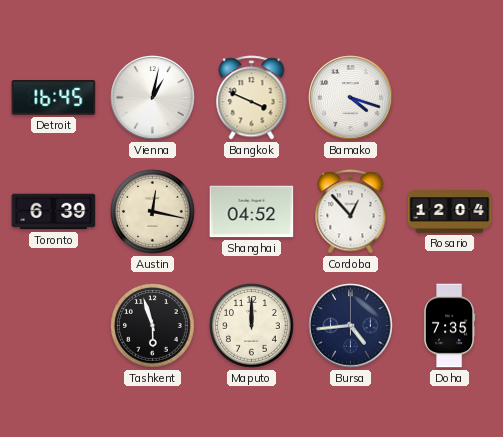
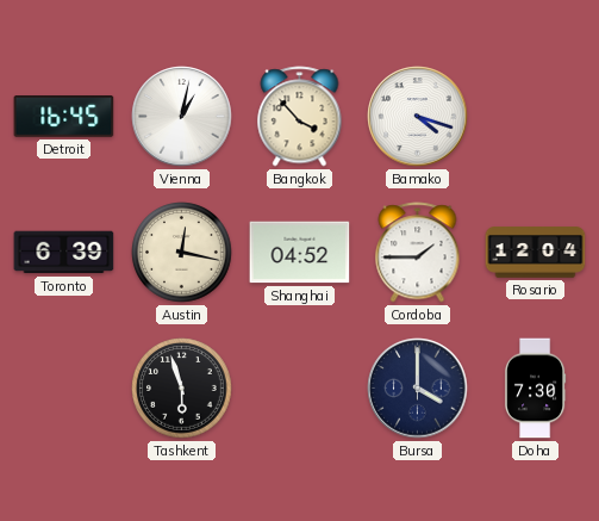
Bangkok: 3:49 -> 3:53 (300, 117)
Cordoba: 12:53 -> 1:45 (418, 253)
Maputo: 12:00 -> none (252, 326)
Bursa: 4:44 -> 4:00 (418, 389)
Doha: 7:35 -> 7:30 (535, 389)
